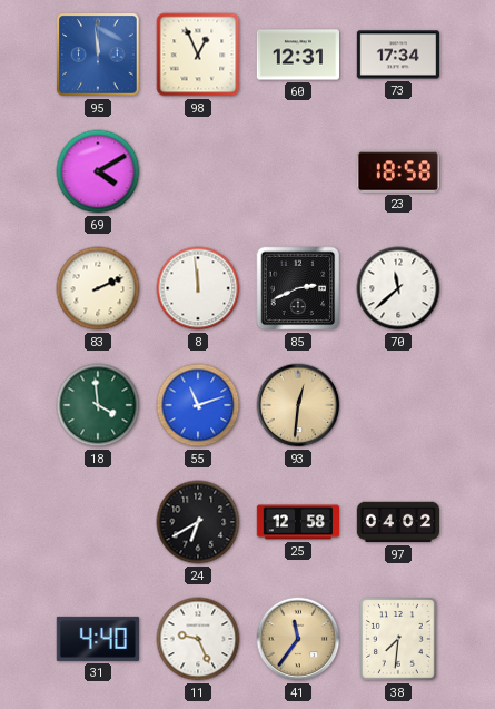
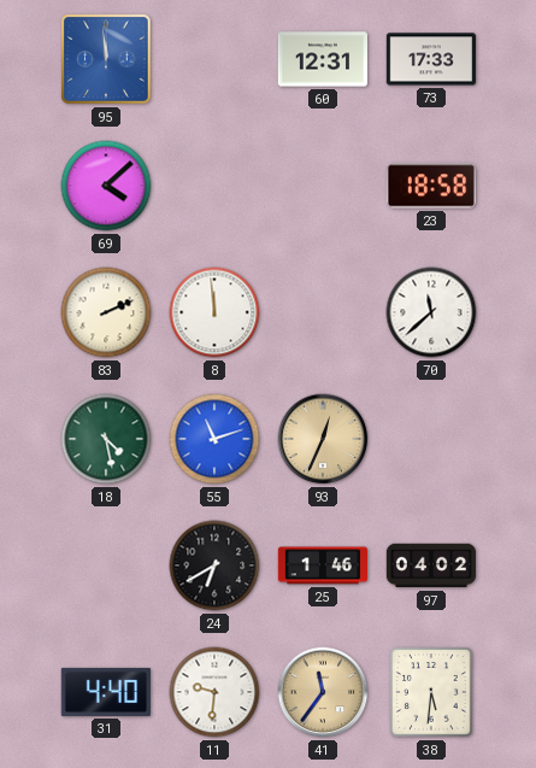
98: 12:56 -> none (198, 55)
73: 17:34 -> 17:33 (430, 59)
69: 4:10 -> 4:08 (106, 186)
85: 2:41 -> none (298, 288)
18: 3:59 -> 4:28 (106, 439)
93: 12:31 -> 12:34 (323, 439)
25: 12:58 -> 1:46 (322, 565)
11: 9:26 -> 9:31 (214, 692)
38: 7:31 -> 5:31 (431, 692)
